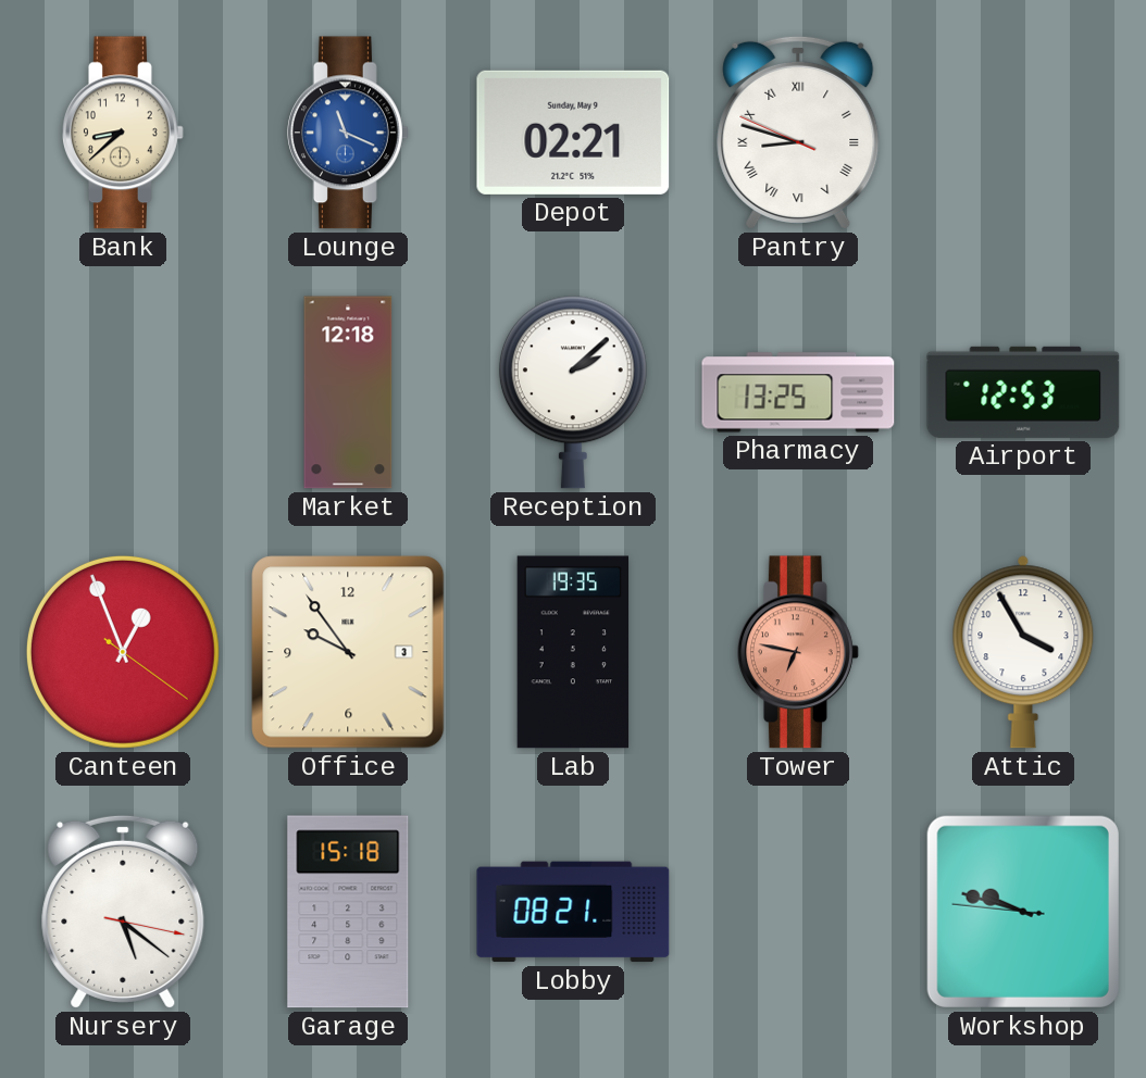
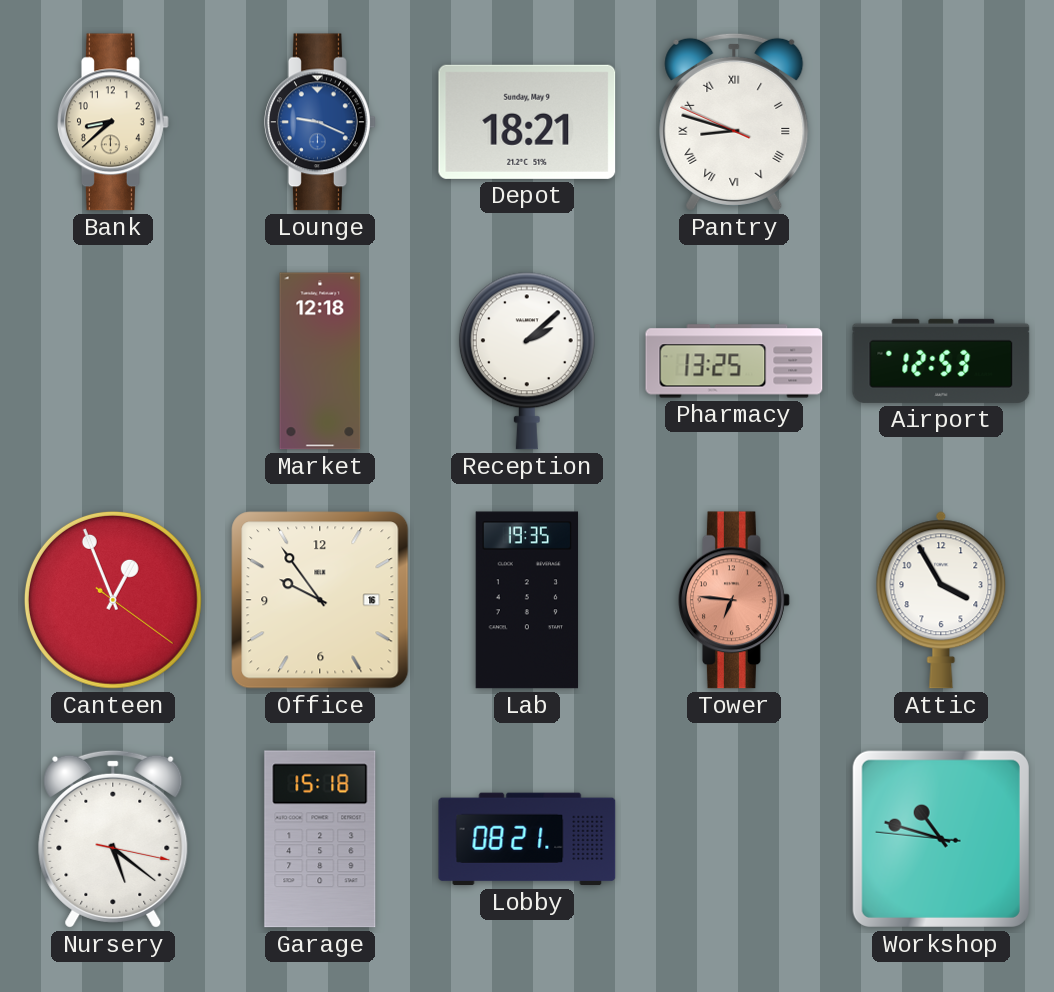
Lounge: 11:19 -> 9:19 (321, 122)
Depot: 02:21 -> 18:21 (527, 122)
Office date: 3 -> 16 (320, 600)
Tower: 6:47 -> 6:46 (735, 600)
Workshop: 9:47 -> 10:47 (941, 839)
